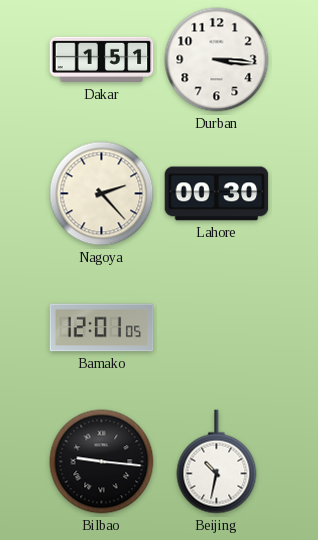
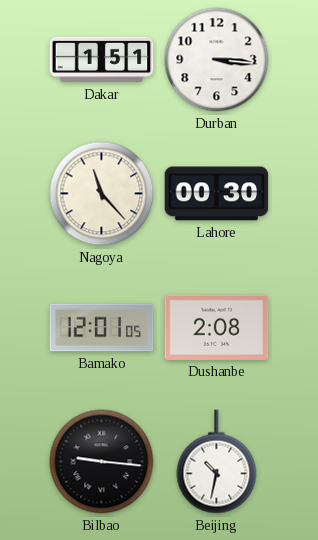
Nagoya: 2:23 -> 11:23 (102, 194)
Dushanbe: none -> 2:08 (217, 327)
